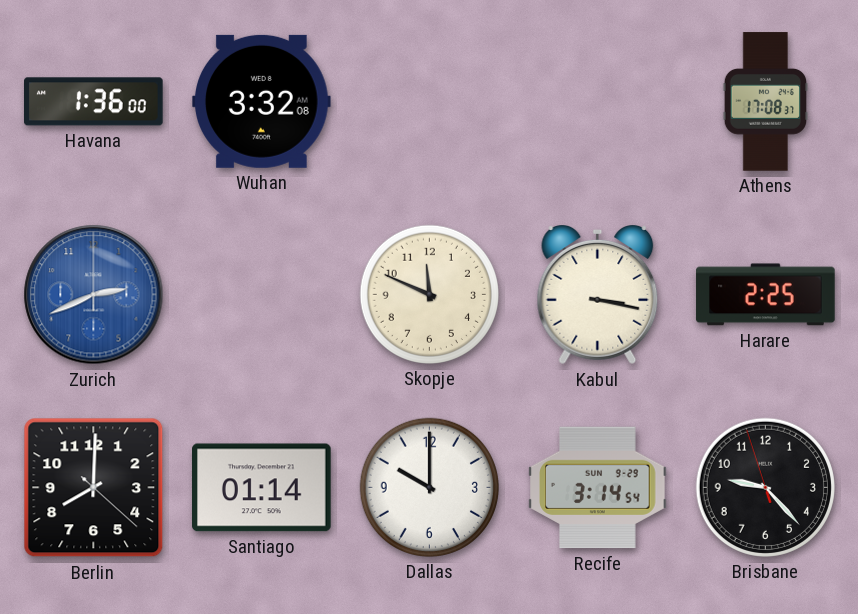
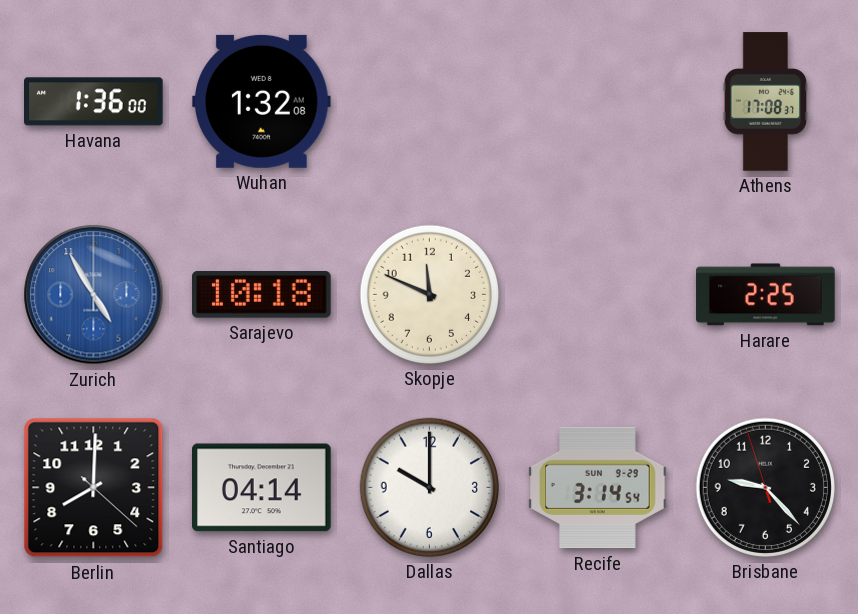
Wuhan: 3:32 -> 1:32 (262, 101)
Zurich: 2:41 -> 4:55 (94, 295)
Sarajevo: none -> 10:18 (262, 295)
Kabul: 3:17 -> none (598, 296)
Santiago: 01:14 -> 04:14 (262, 488)
